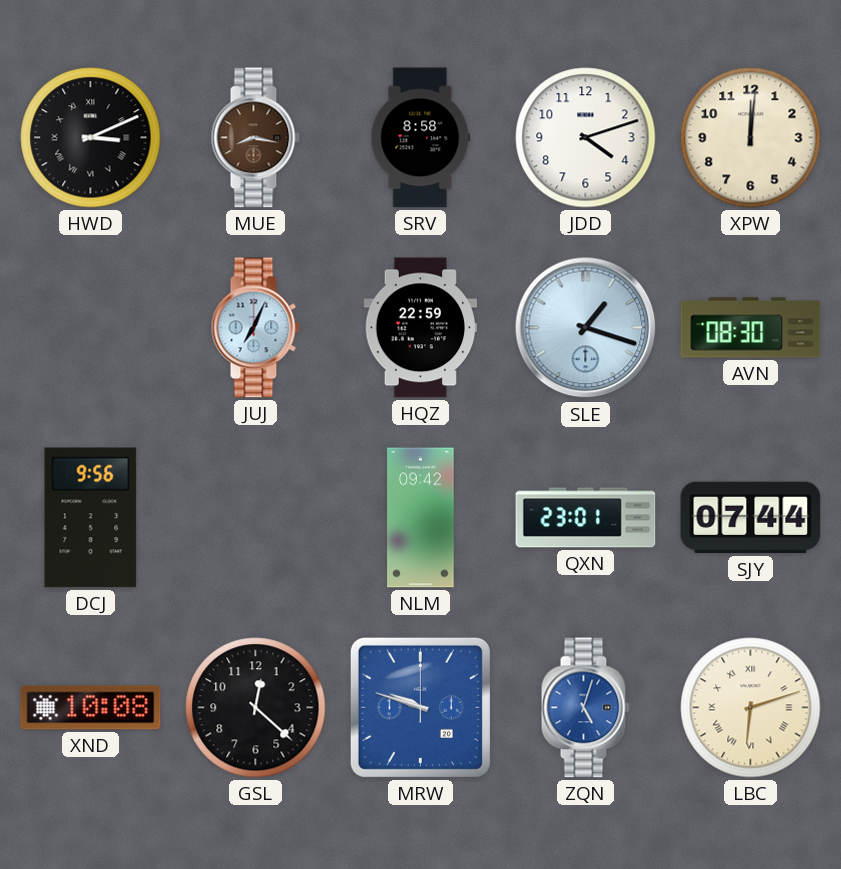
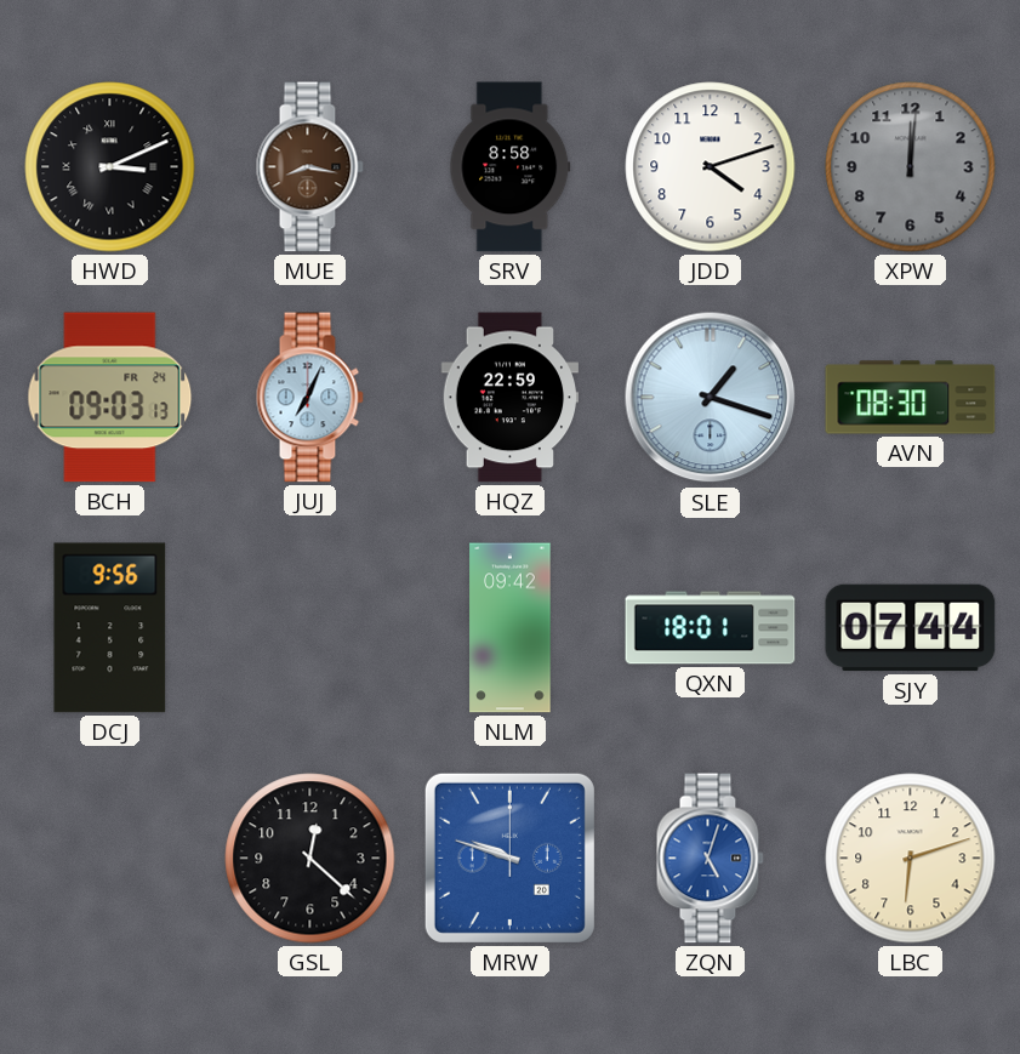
XPW dial: cream -> grey (911, 167)
BCH: none -> 09:03 (110, 398)
QXN: 23:01 -> 18:01 (711, 628)
XND: 10:08 -> none (91, 708)
LBC numerals: Roman -> Arabic (911, 859)
